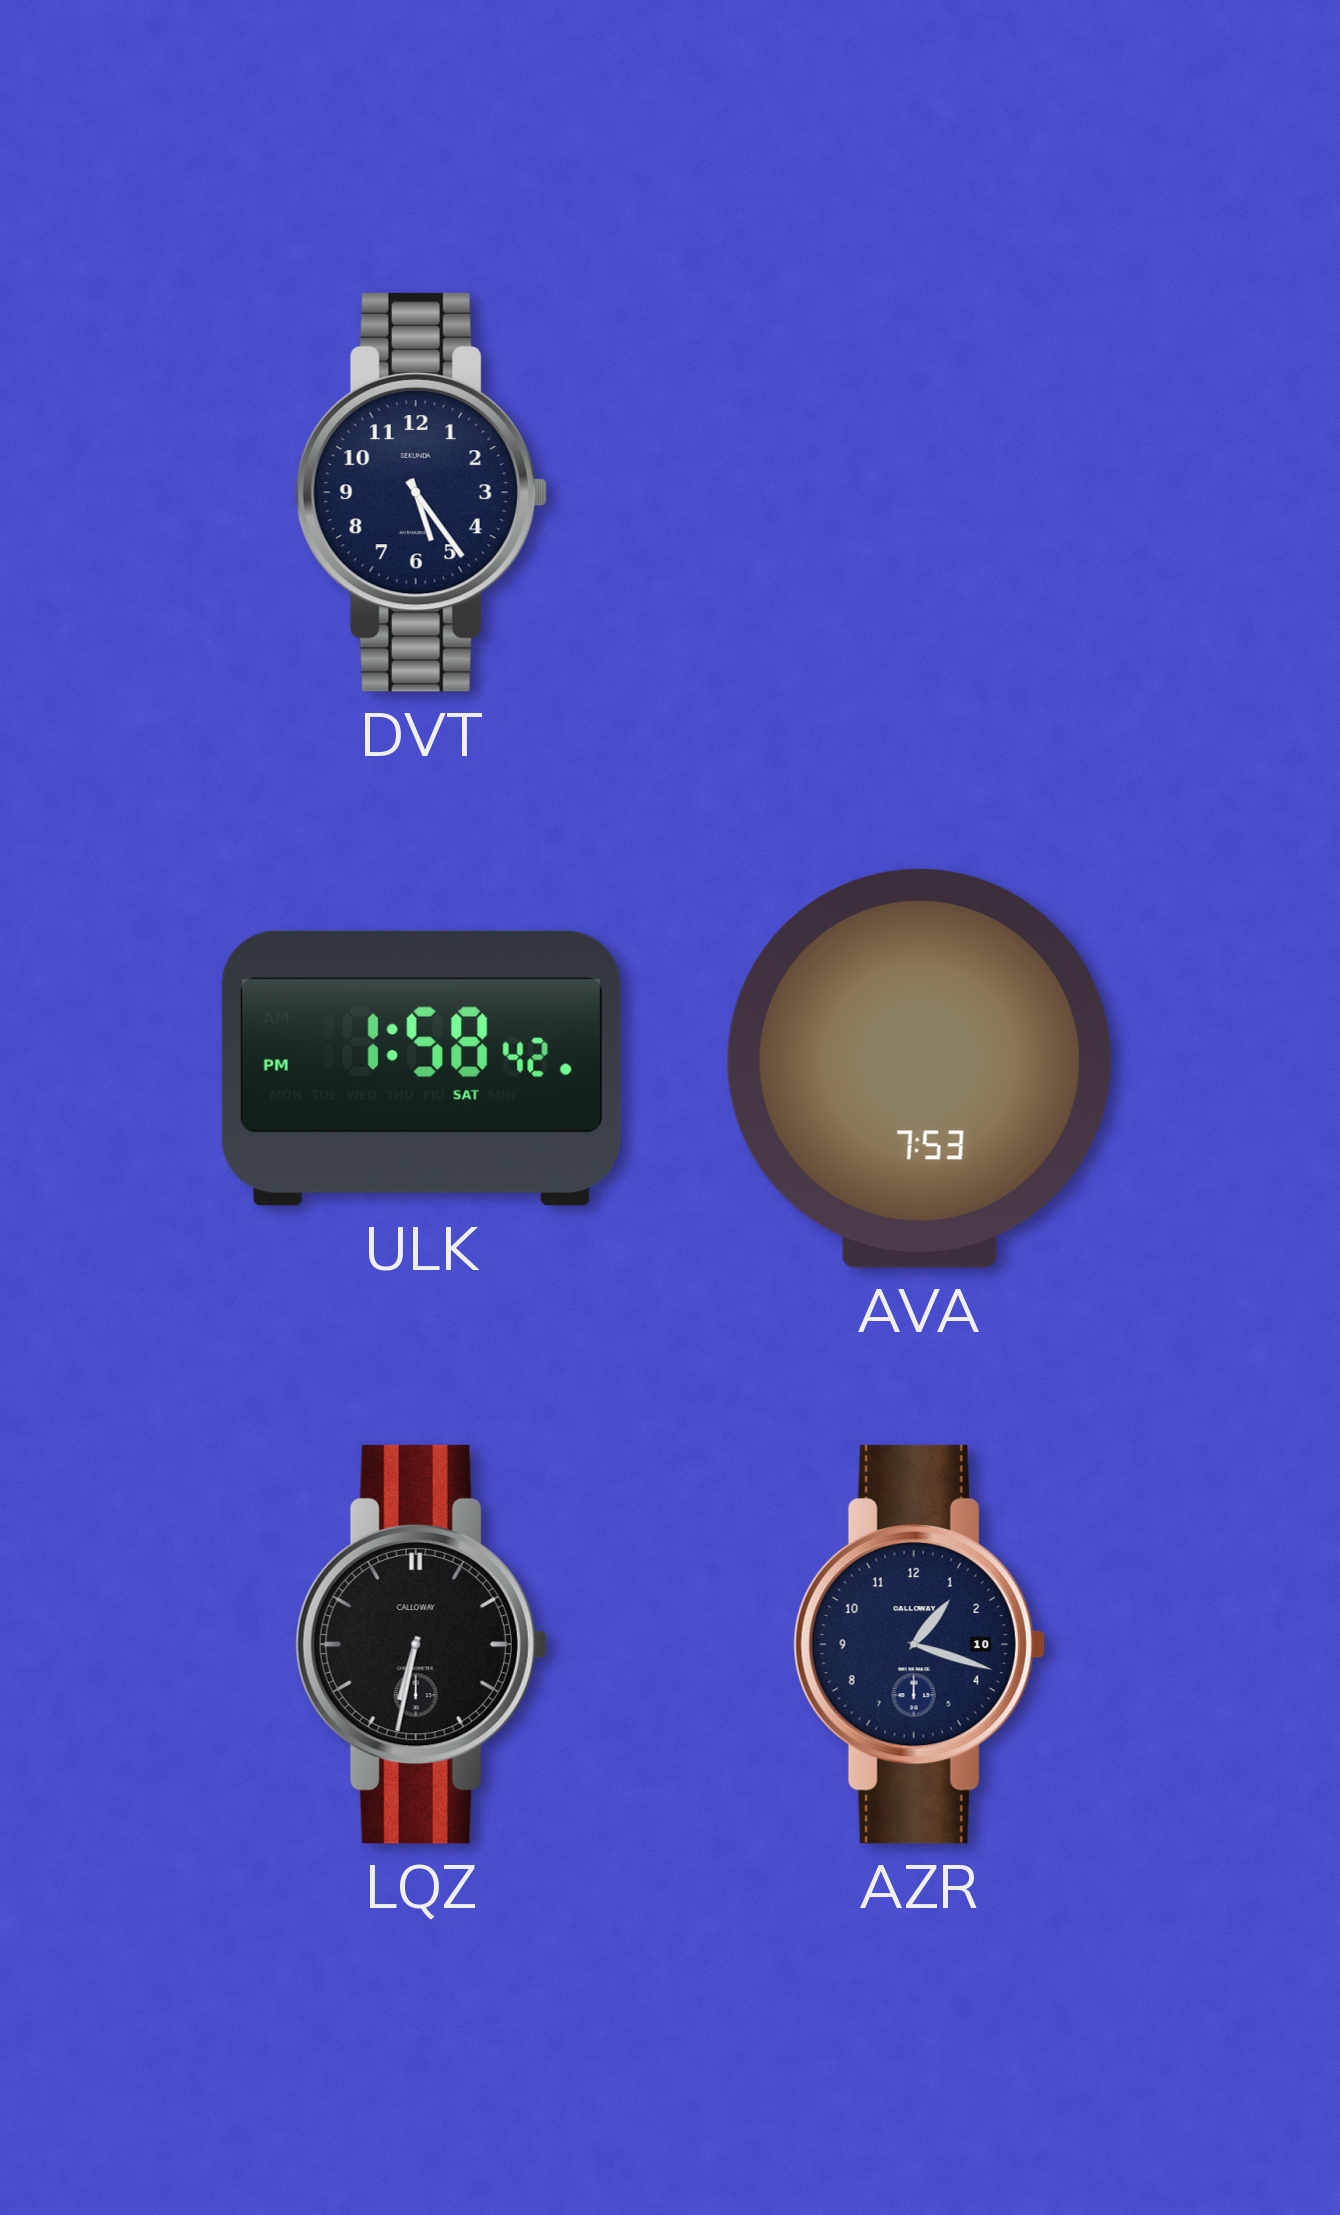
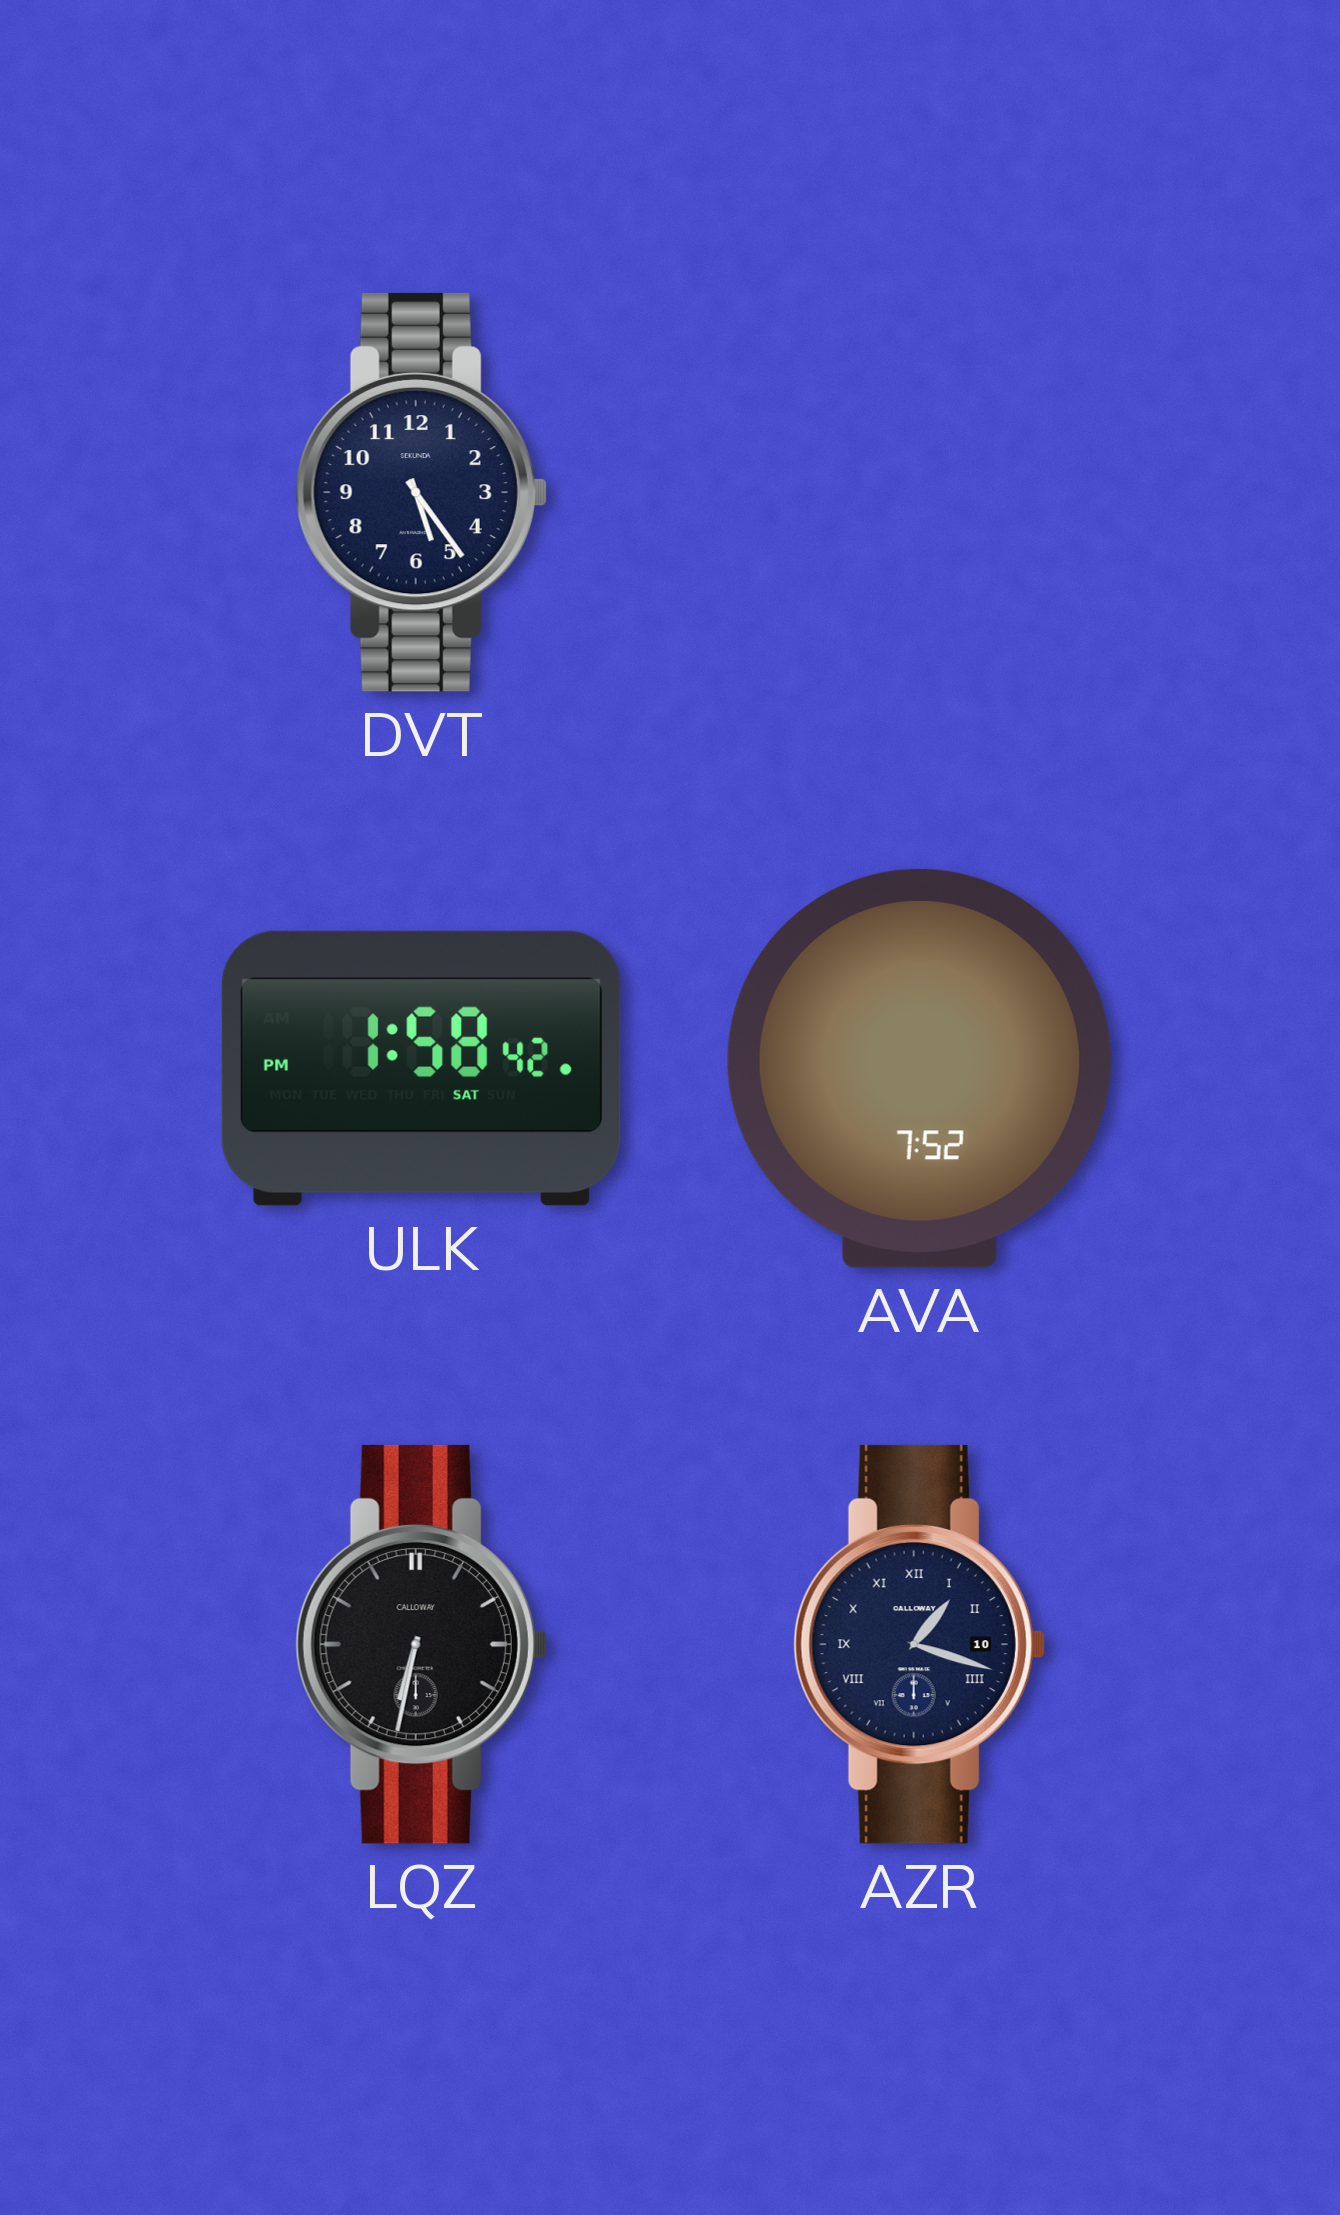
AVA: 7:53 -> 7:52 (919, 1068)
AZR numerals: Arabic -> Roman (919, 1644)
